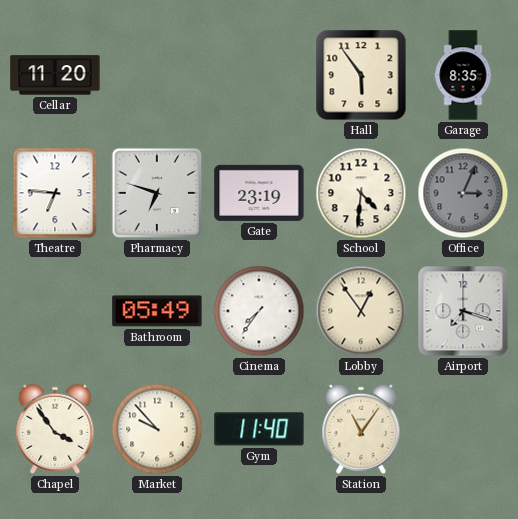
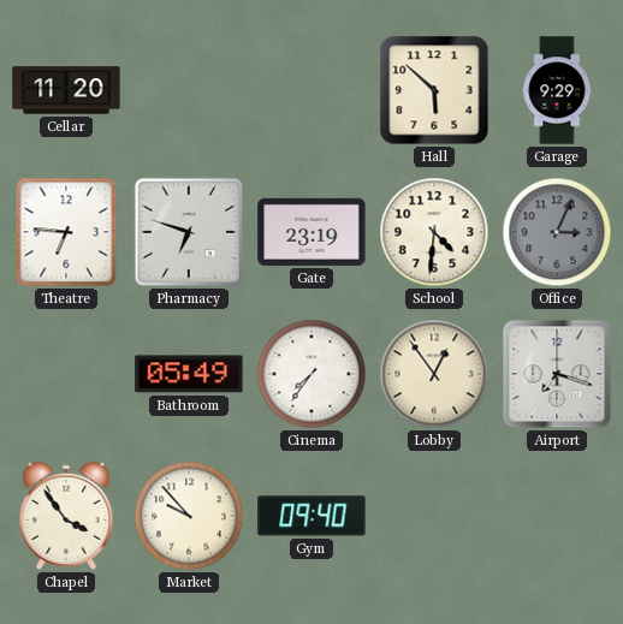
Hall: 5:54 -> 5:52 (434, 90)
Garage: 8:35 -> 9:29 (557, 90)
Gym: 11:40 -> 09:40 (311, 516)
Station: 11:06 -> none (361, 429)
